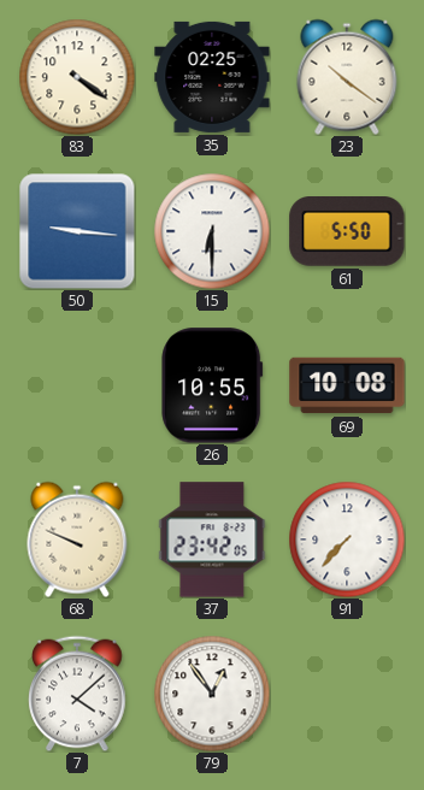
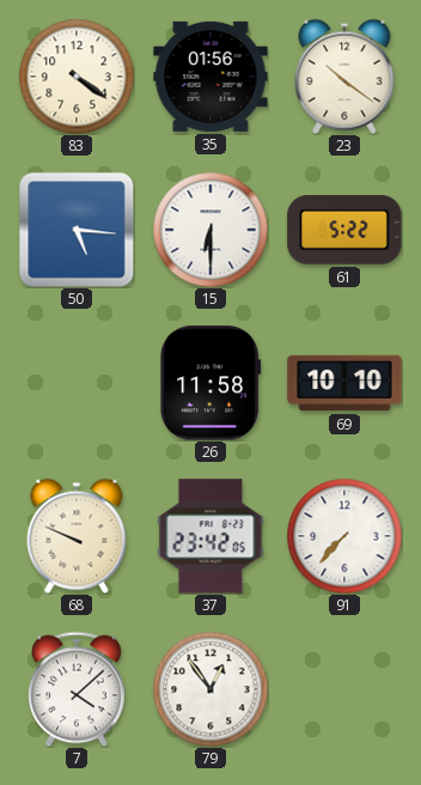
35: 02:25 -> 01:56 (210, 77)
50: 9:16 -> 5:16 (77, 230)
61: 5:50 -> 5:22 (344, 230)
26: 10:55 -> 11:58 (210, 383)
69: 10:08 -> 10:10 (344, 383)
